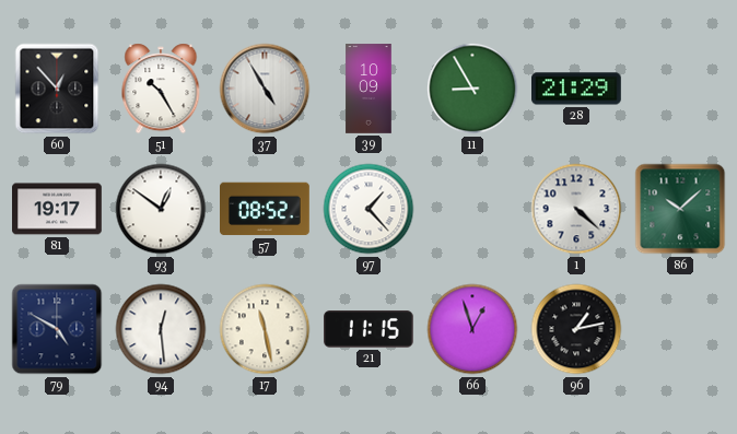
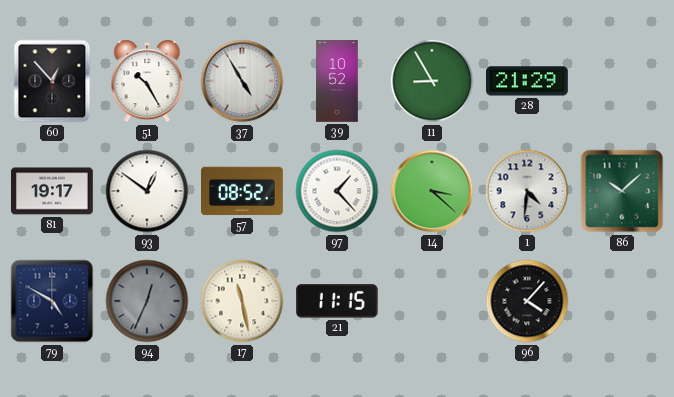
39: 10:09 -> 10:52 (337, 81)
14: none -> 3:22 (432, 191)
1: 4:22 -> 4:31 (527, 191)
94: 12:29 -> 12:34 (147, 301)
94 dial: white -> grey (147, 301)
66: 12:57 -> none (472, 329)
96: 1:13 -> 4:07 (527, 301)
